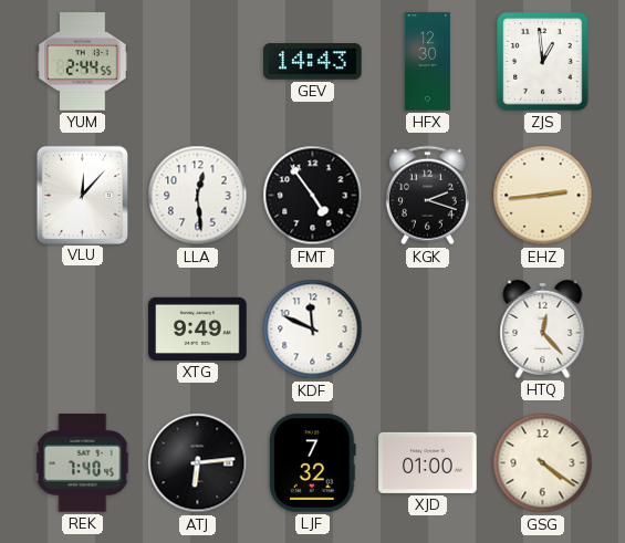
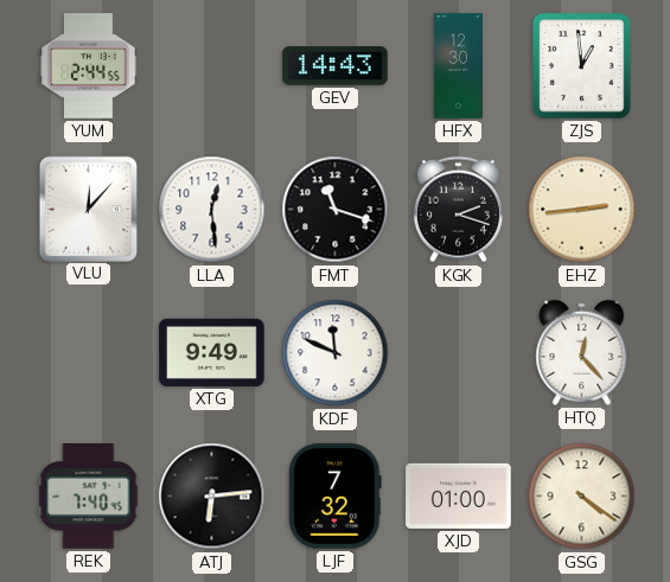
FMT: 4:54 -> 11:18 (336, 210)
